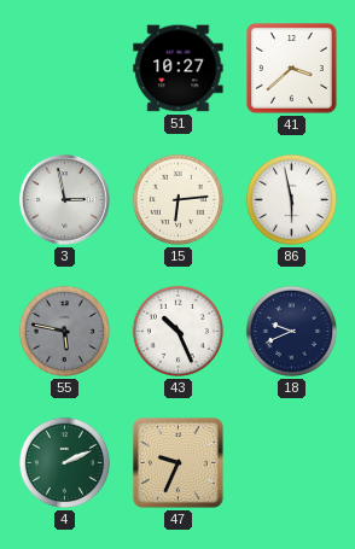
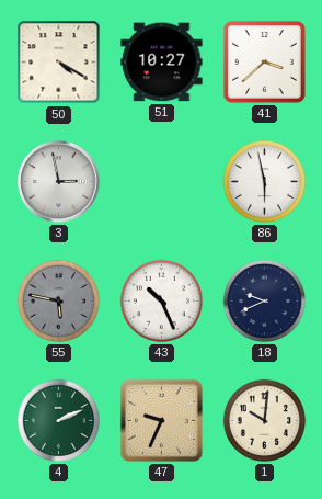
50: none -> 4:20 (59, 63)
15: 6:14 -> none (177, 199)
1: none -> 10:01 (264, 420)
